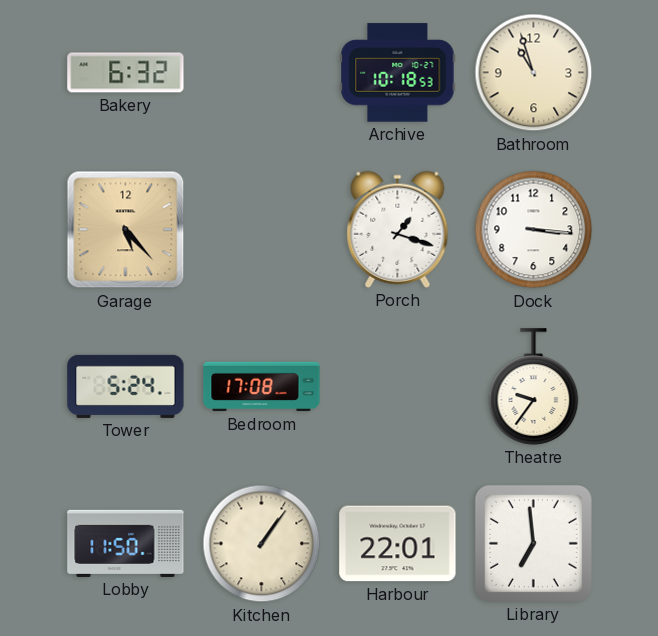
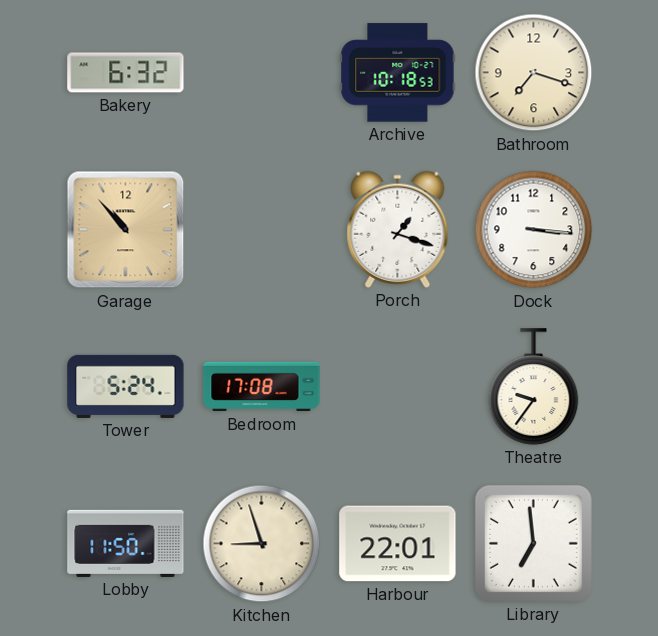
Bathroom: 10:57 -> 7:18 (534, 73)
Garage: 5:23 -> 10:53 (126, 230)
Kitchen: 1:06 -> 8:57 (262, 544)
